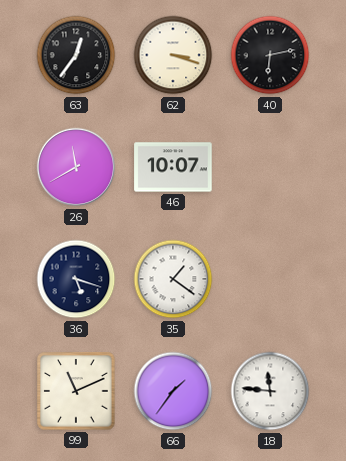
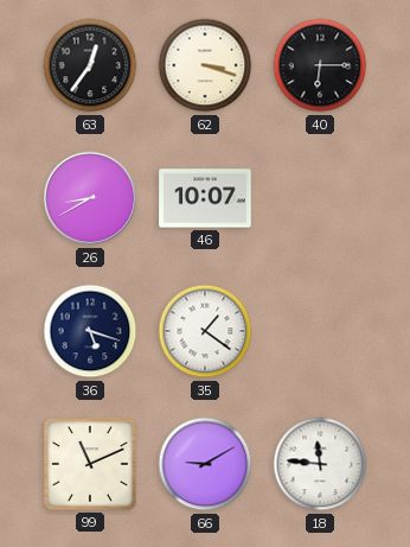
40: 6:13 -> 6:15 (320, 65)
26: 11:40 -> 8:40 (90, 198)
66: 1:36 -> 9:10 (205, 464)
